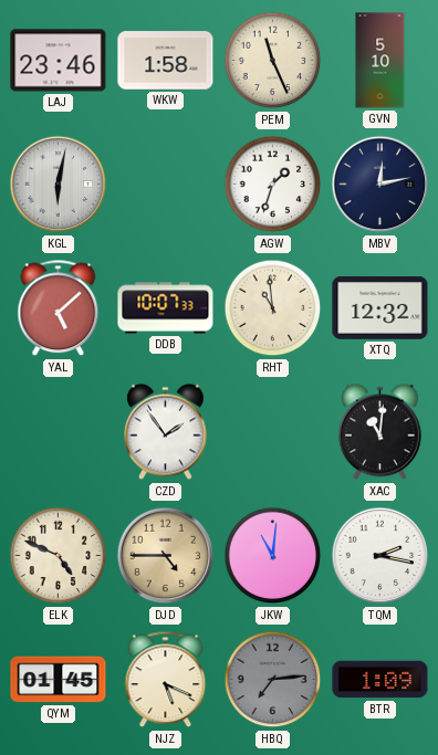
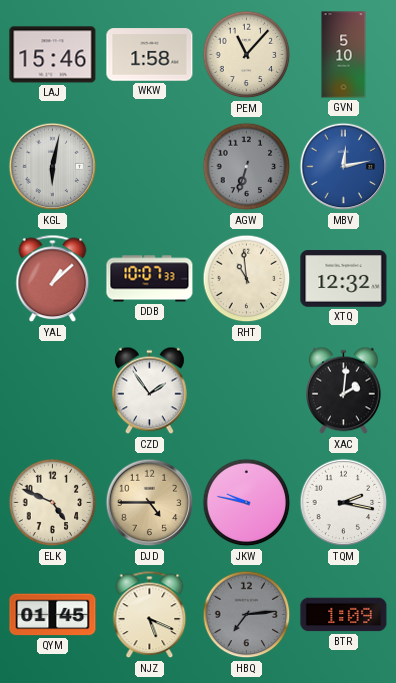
LAJ: 23:46 -> 15:46 (53, 55)
PEM: 11:26 -> 11:07 (247, 55)
AGW: 1:33 -> 6:33 (247, 167)
AGW dial: white -> grey (247, 167)
MBV dial: navy -> blue (344, 167)
YAL: 5:08 -> 1:08 (53, 279)
XAC: 11:01 -> 2:01 (344, 391)
JKW: 11:01 -> 9:47 (247, 503)
